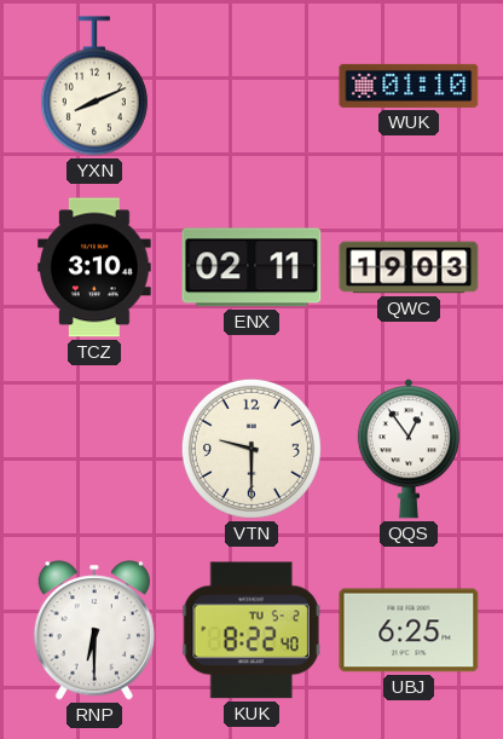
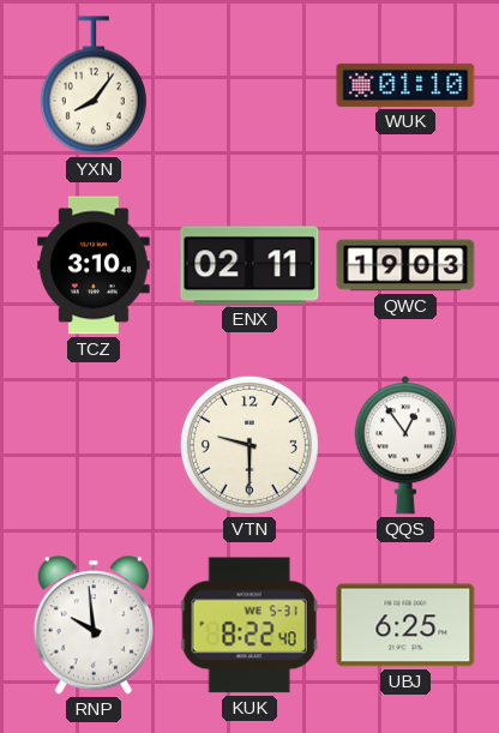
YXN: 8:11 -> 8:06 (94, 85)
RNP: 6:30 -> 9:59 (94, 625)
KUK date: TU 5-2 -> WE 5-31 (249, 625)
